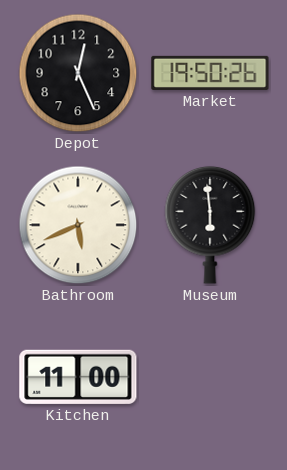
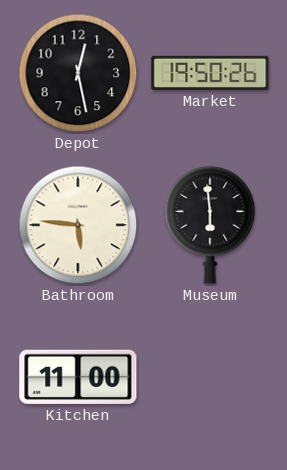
Depot: 12:26 -> 12:28 (78, 73)
Bathroom: 5:41 -> 5:46 (78, 225)
